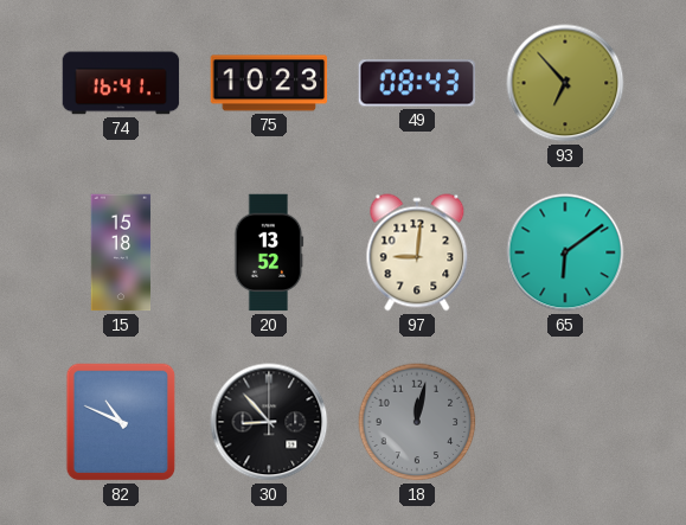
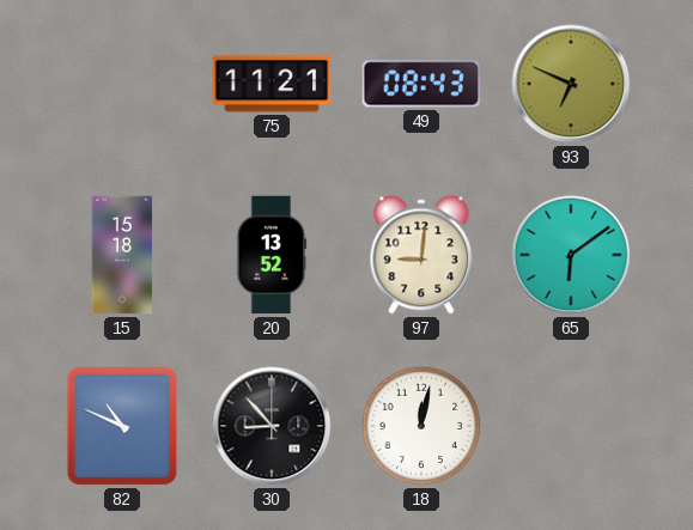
74: 16:41 -> none (121, 83)
75: 10:23 -> 11:21 (272, 84)
93: 6:53 -> 6:49 (571, 84)
18 dial: grey -> white (421, 426)
